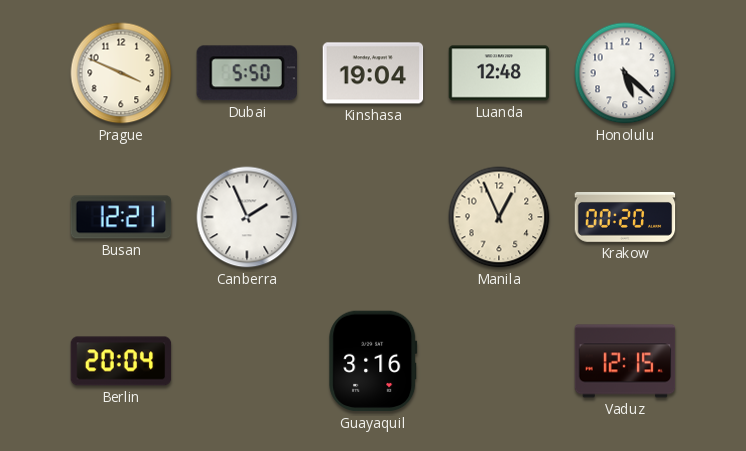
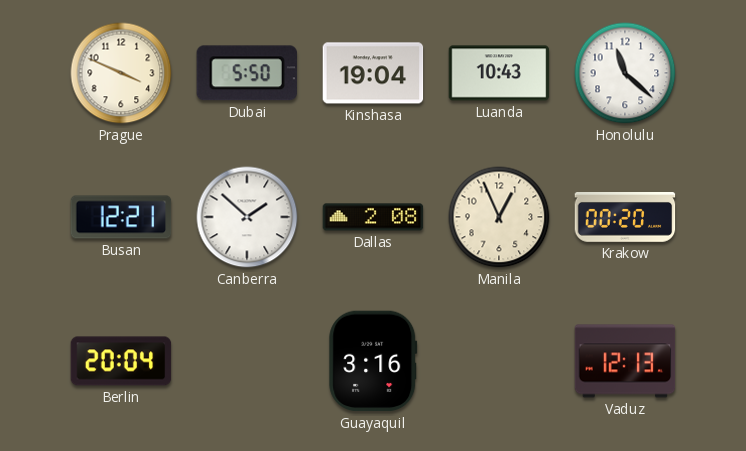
Luanda: 12:48 -> 10:43 (499, 73)
Honolulu: 5:22 -> 11:22 (625, 73)
Canberra: 1:56 -> 1:52 (247, 217)
Dallas: none -> 2:08 (373, 217)
Vaduz: 12:15 -> 12:13 (625, 361)
